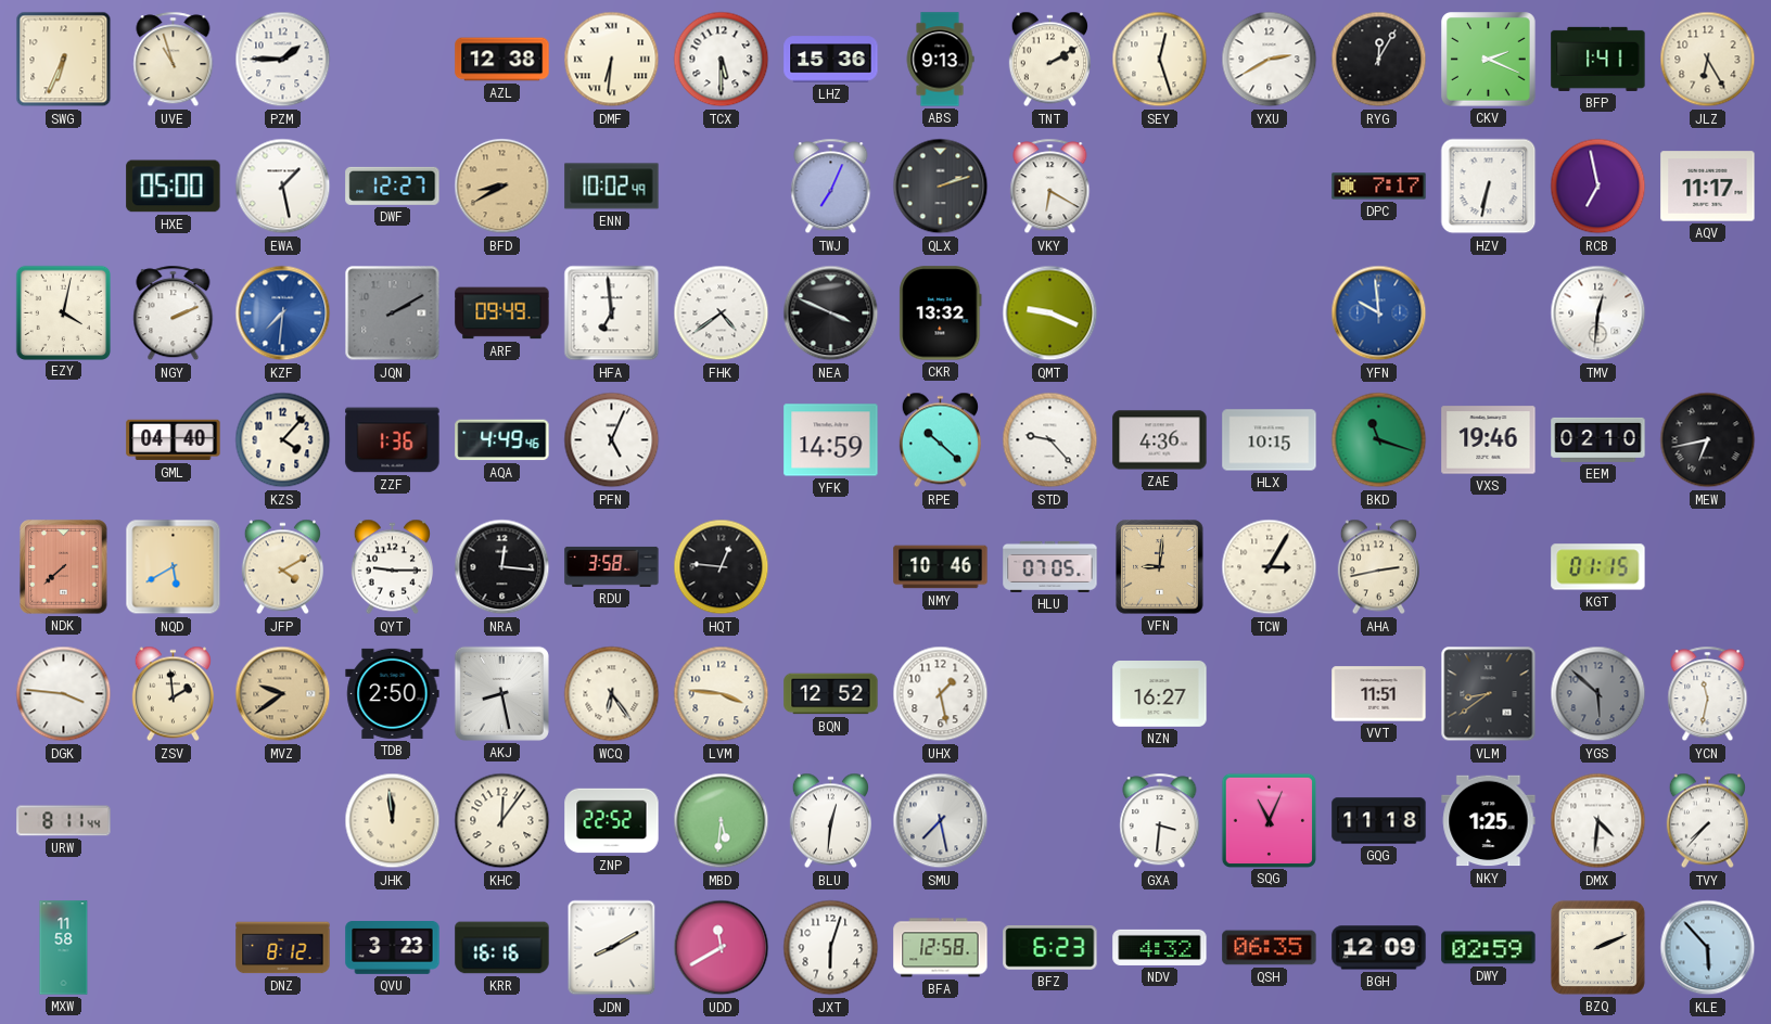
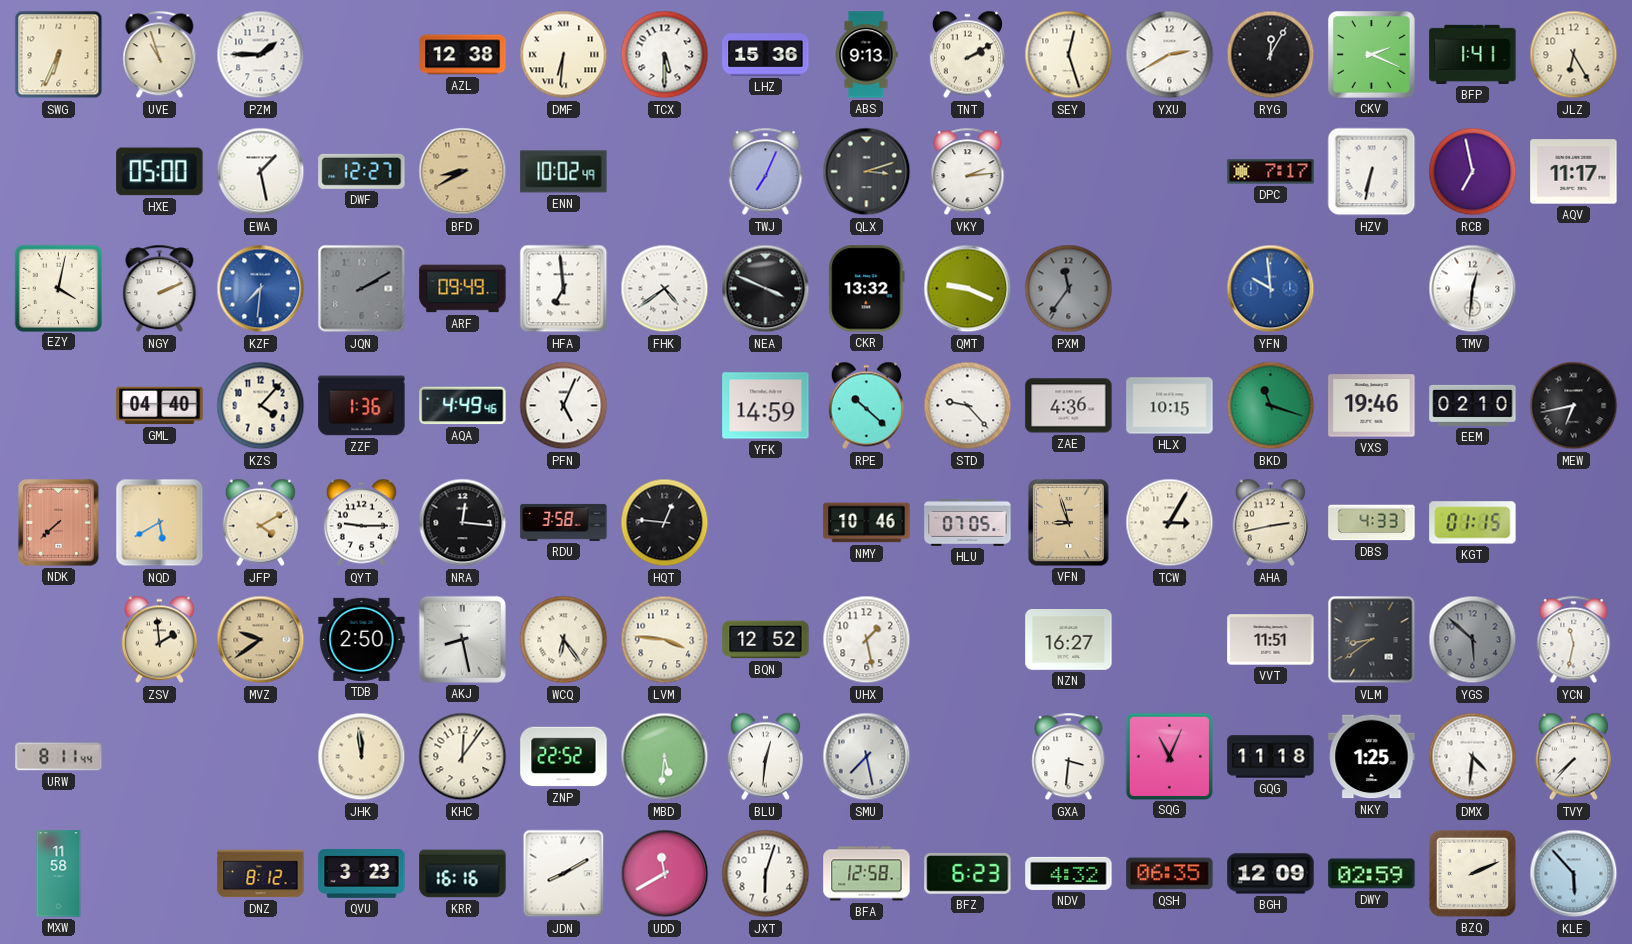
QLX: 2:12 -> 3:12 (867, 172)
VKY: 6:20 -> 2:14 (968, 172)
PXM: none -> 11:36 (1069, 289)
VFN: 9:01 -> 8:57 (1069, 523)
DBS: none -> 4:33 (1372, 523)
DGK: 3:46 -> none (64, 694)
